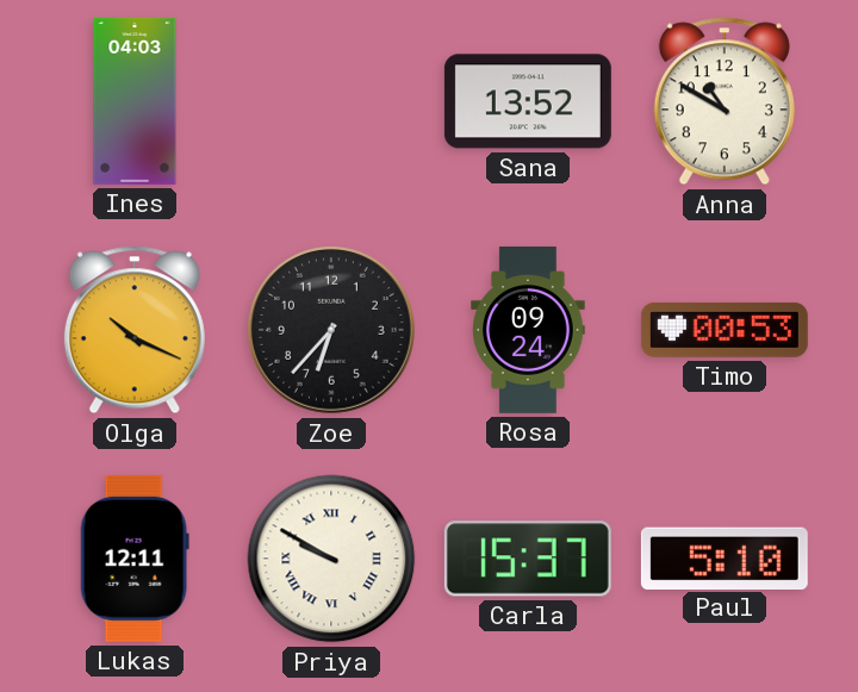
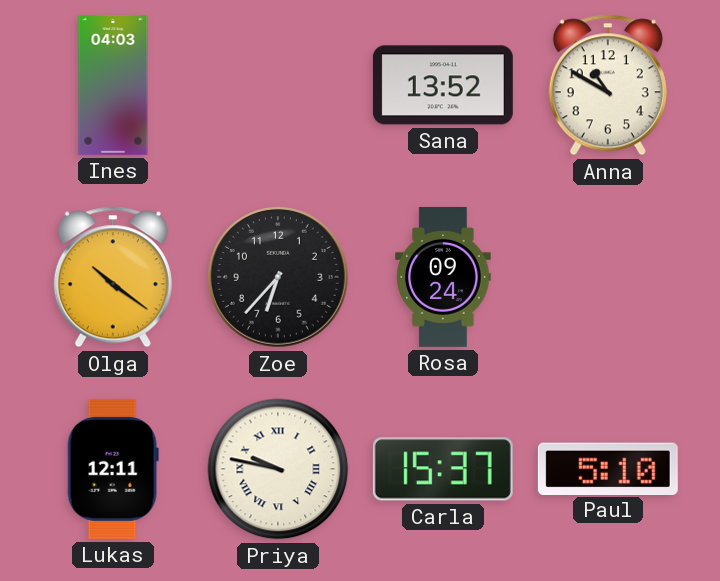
Olga: 10:19 -> 10:21 (113, 277)
Timo: 00:53 -> none (725, 330)
Priya: 9:50 -> 9:47 (278, 469)
